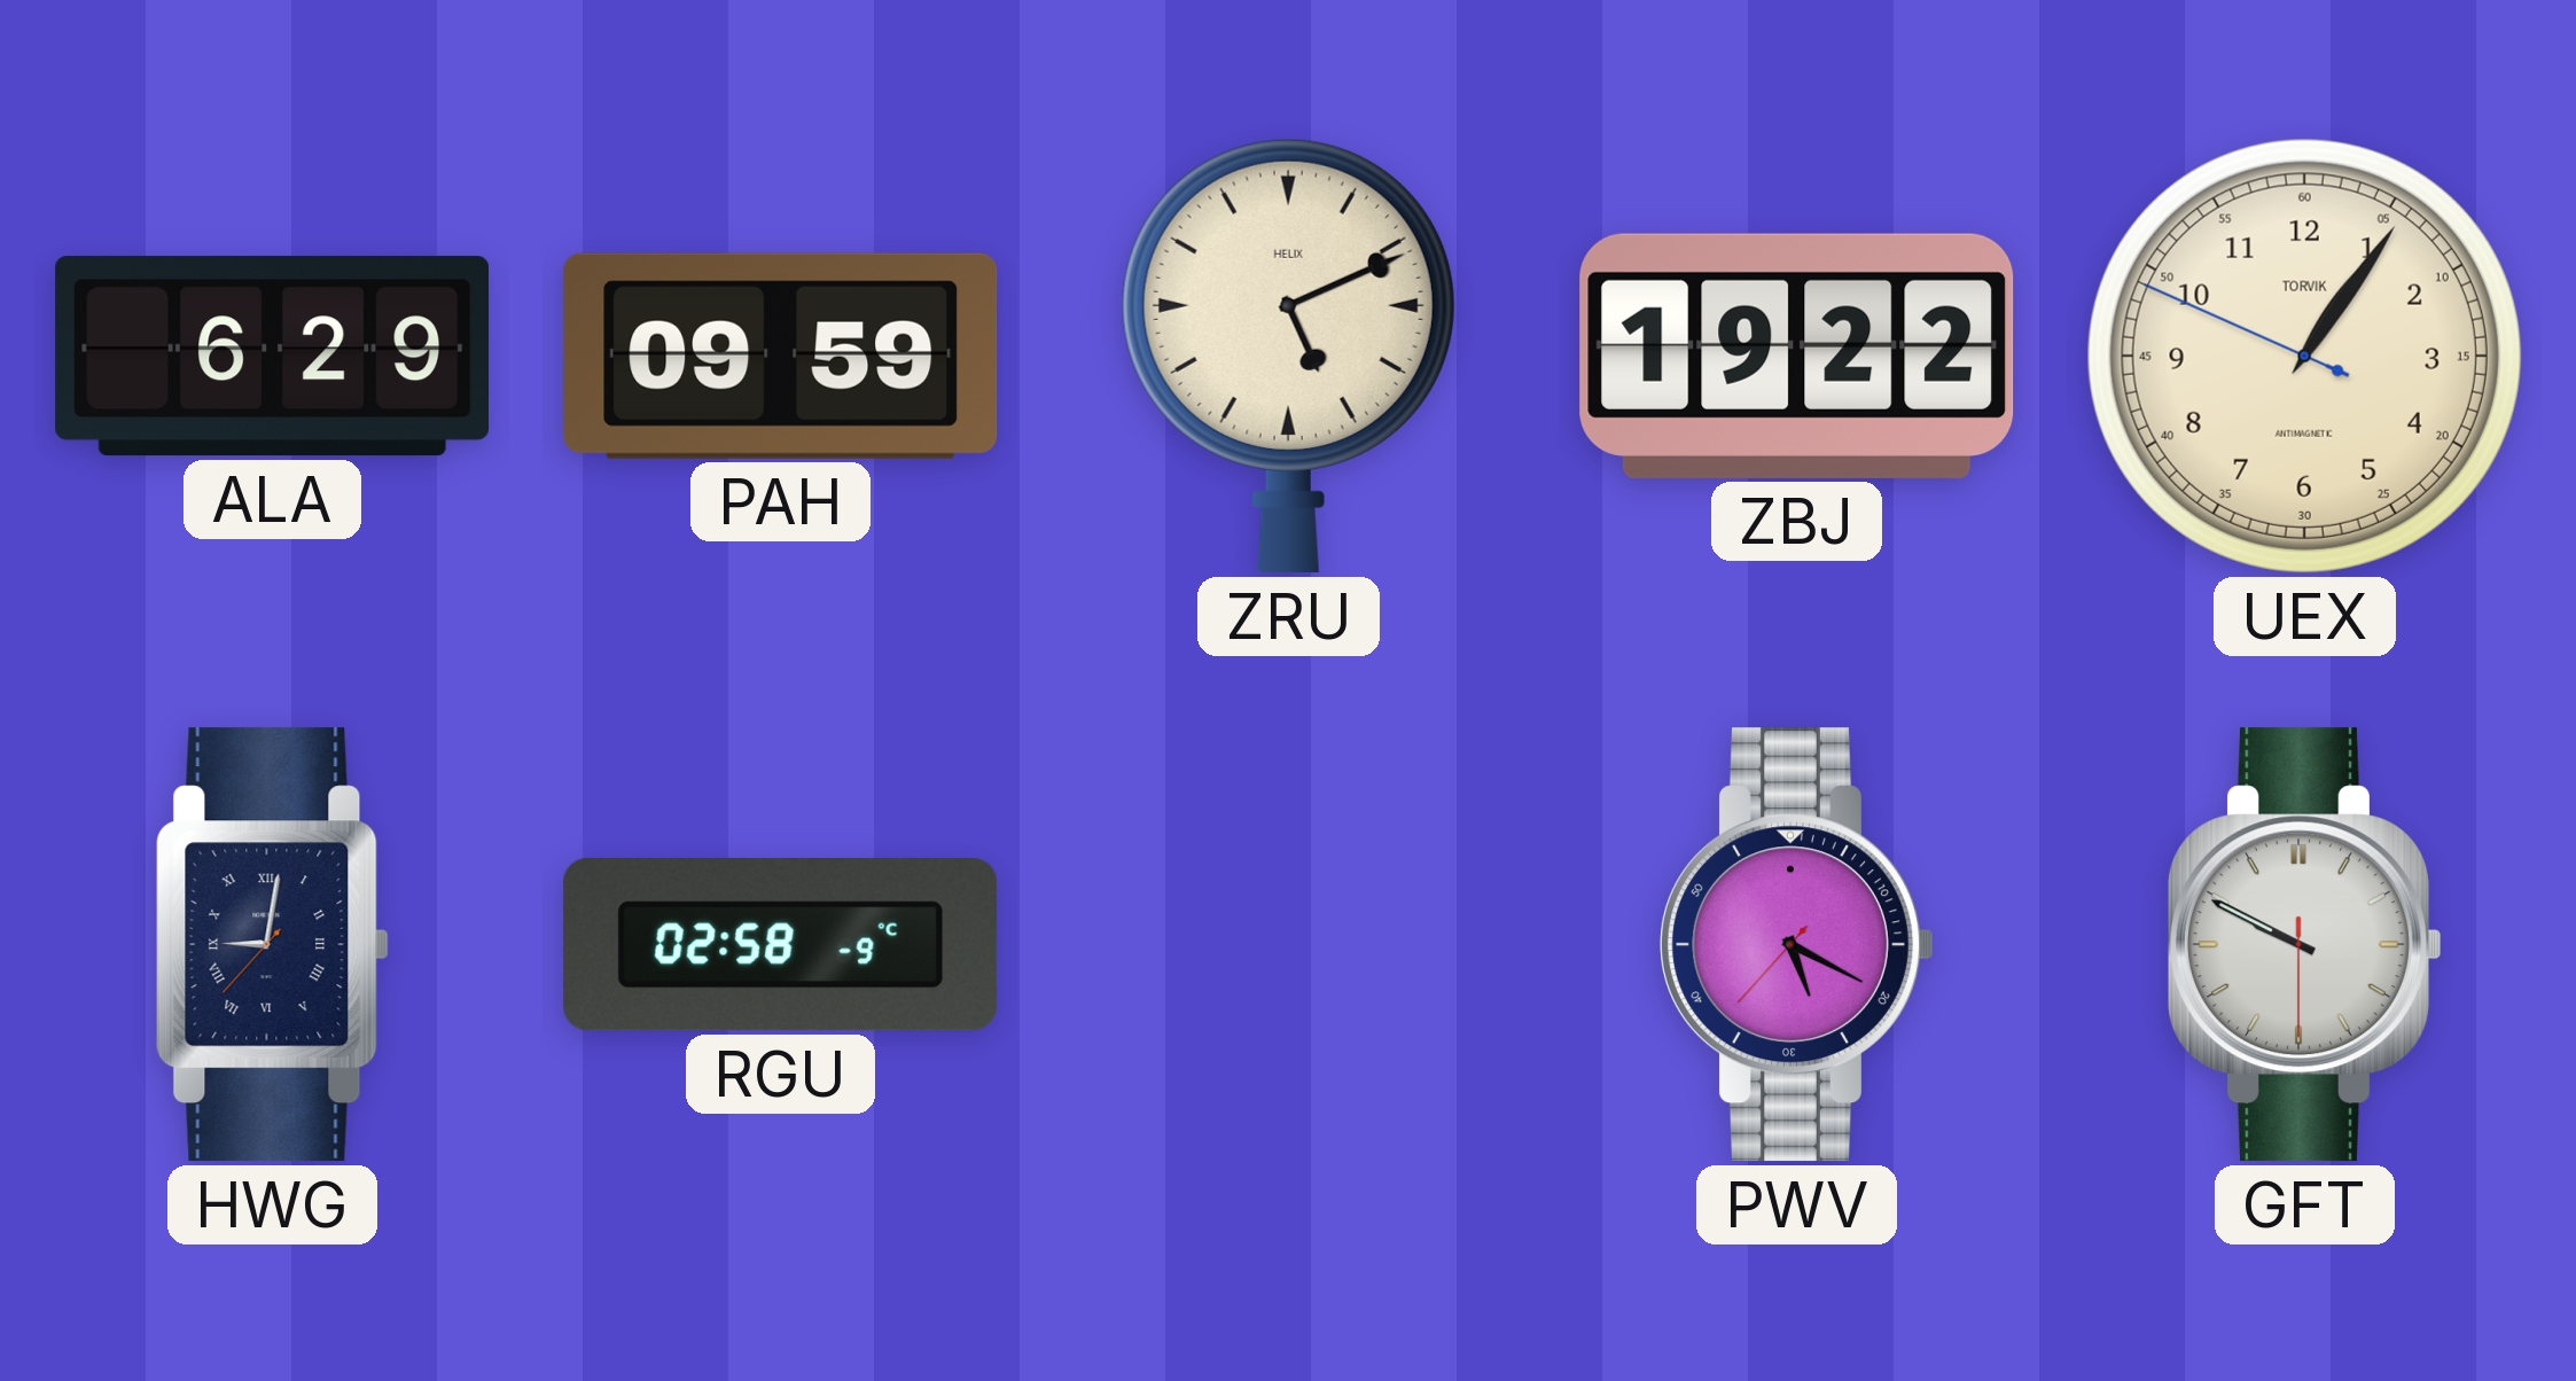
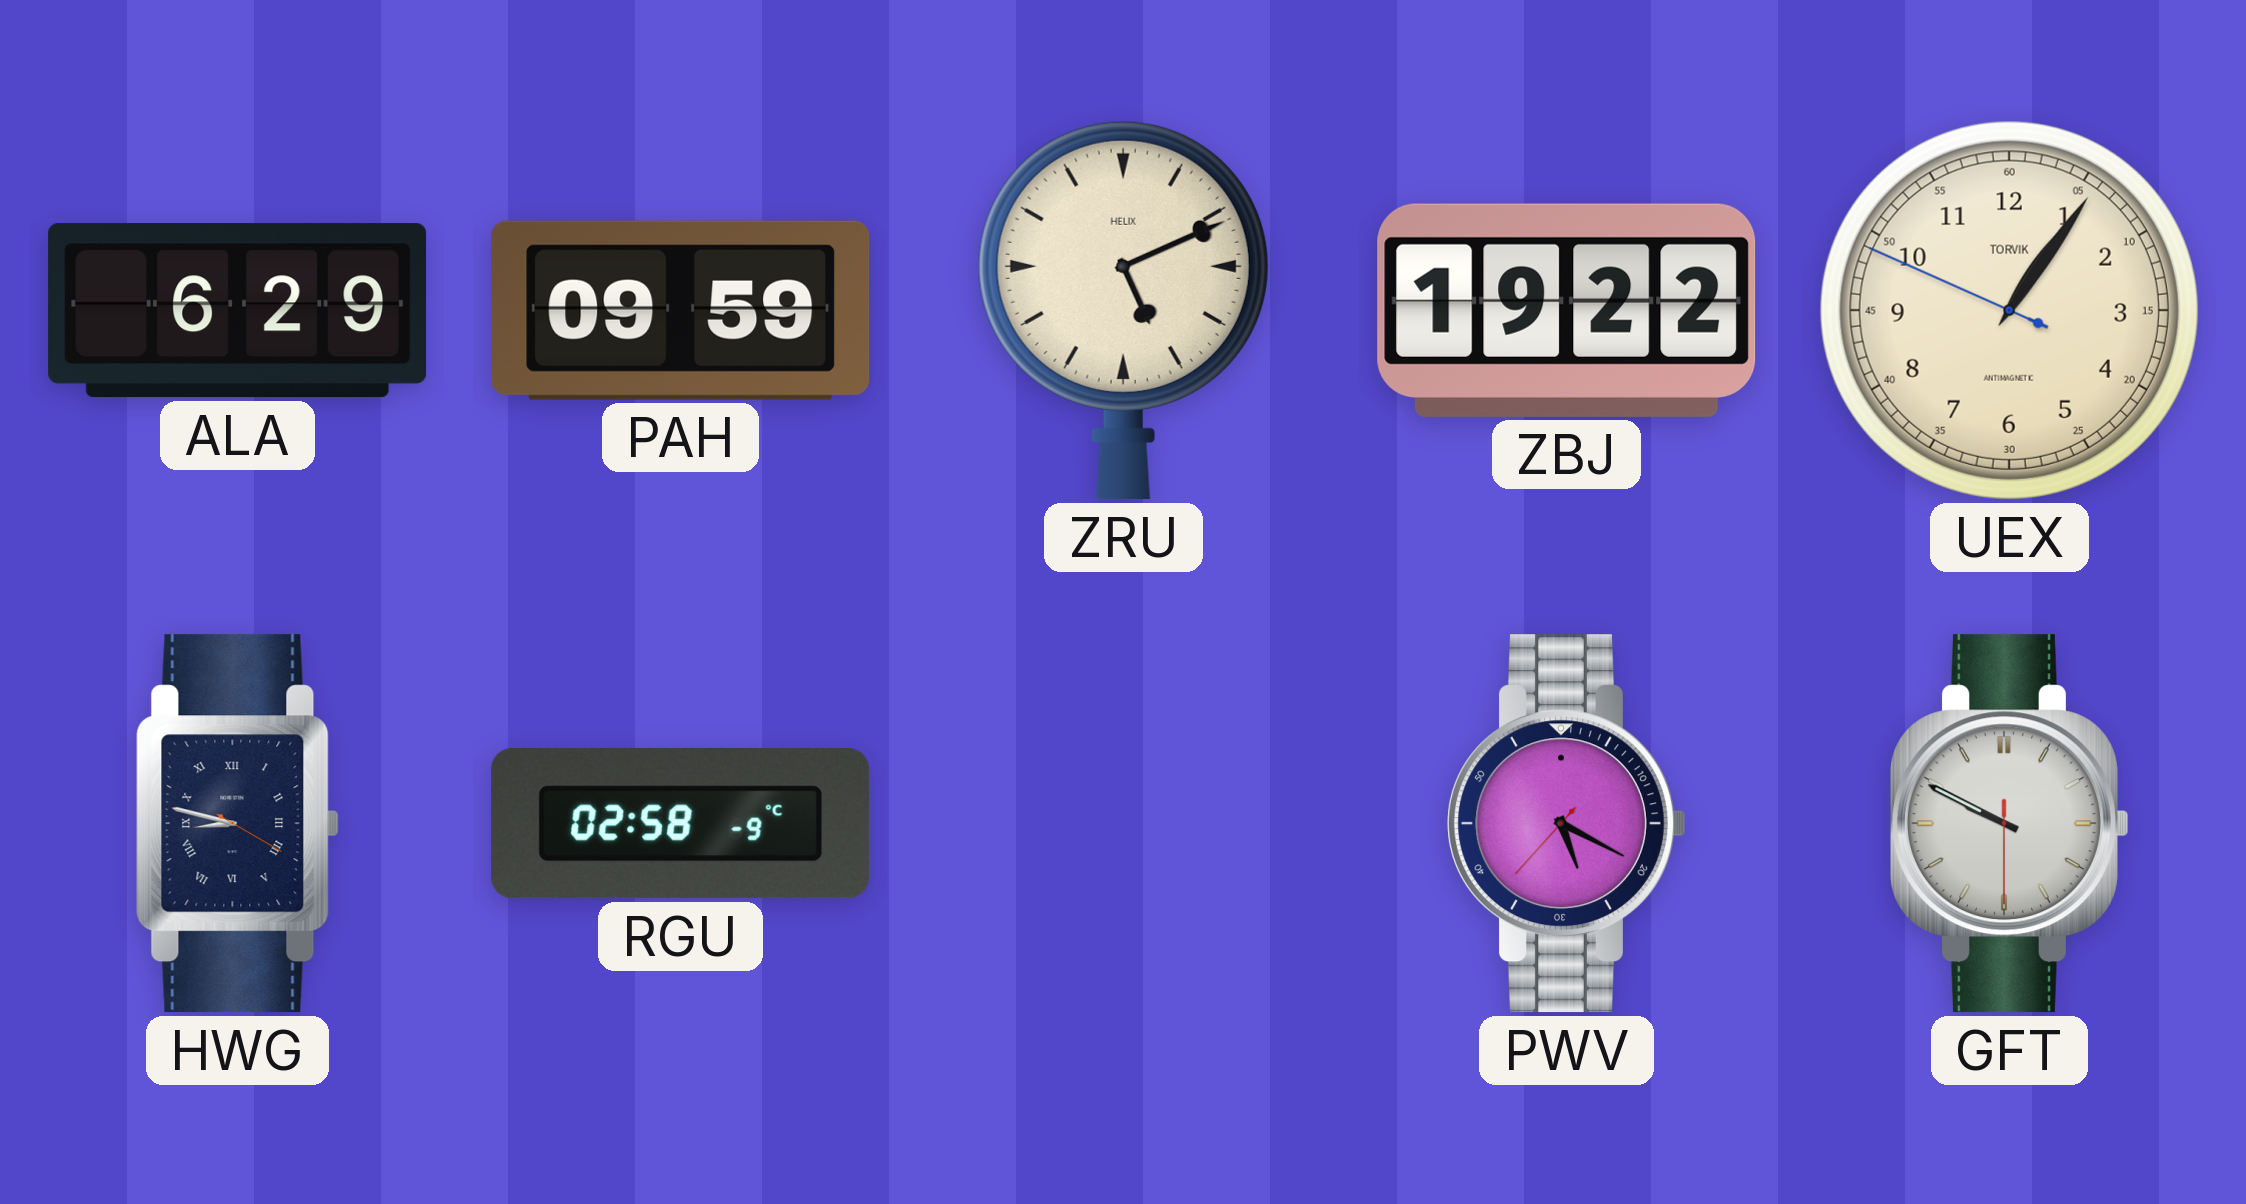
HWG: 9:01 -> 8:47 (238, 824)
